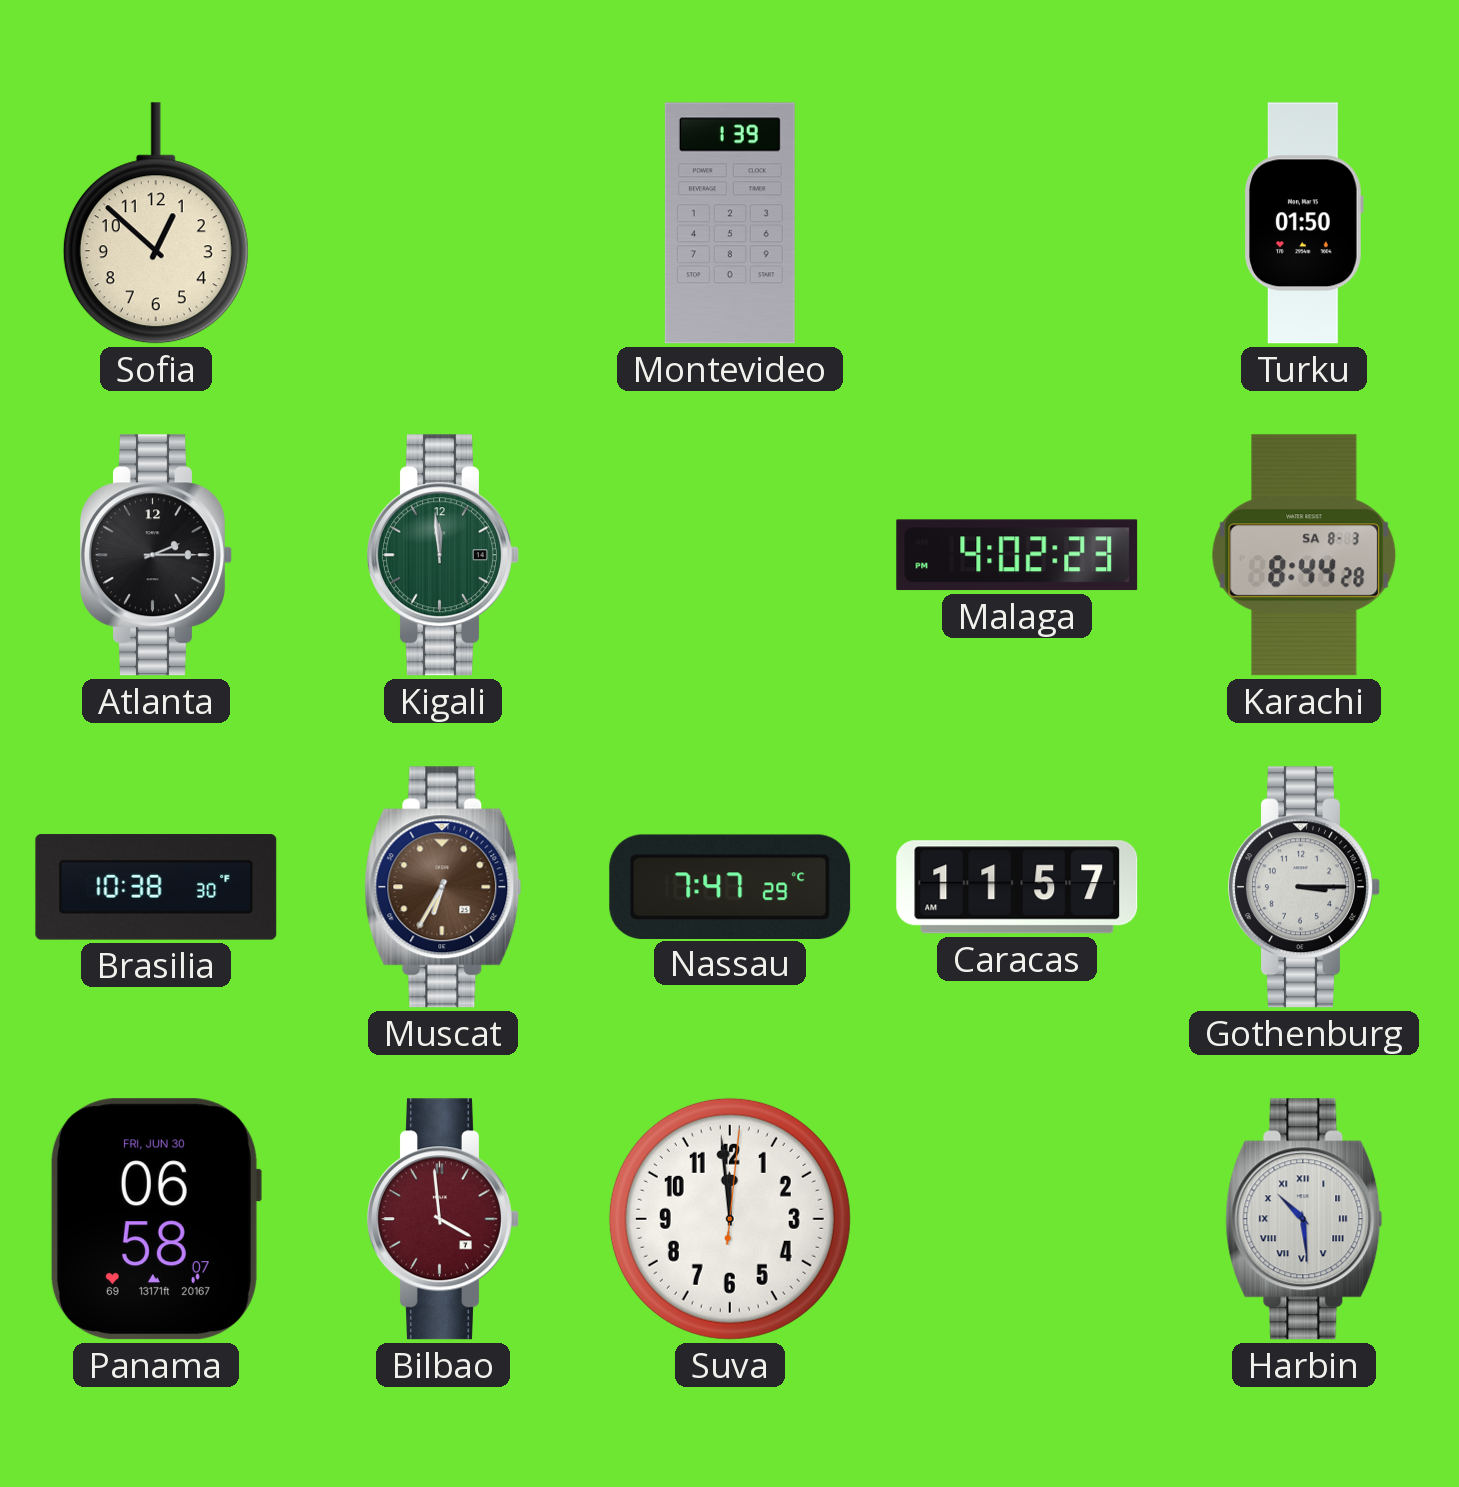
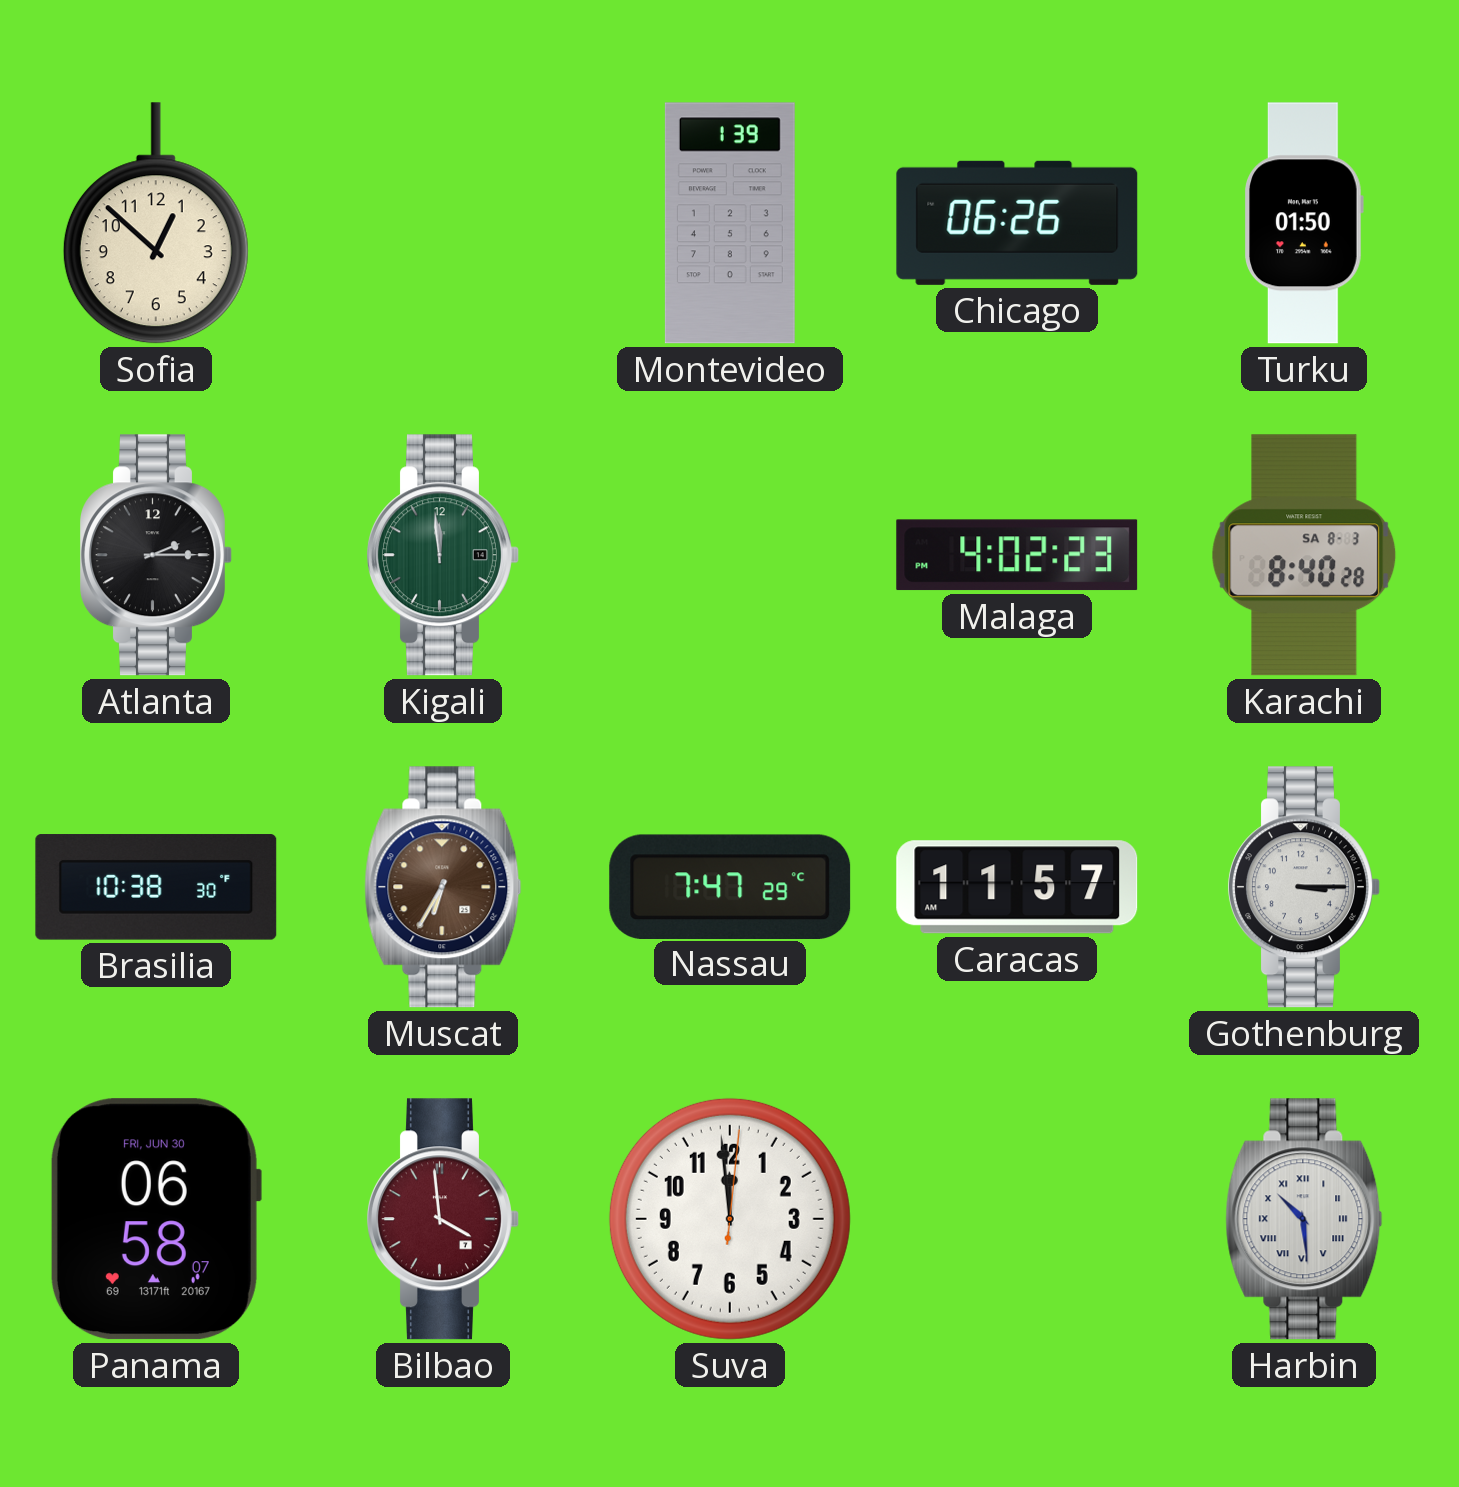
Chicago: none -> 06:26 (1017, 223)
Karachi: 8:44 -> 8:40 (1304, 555)
